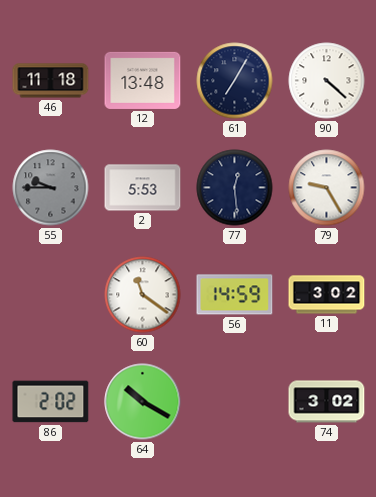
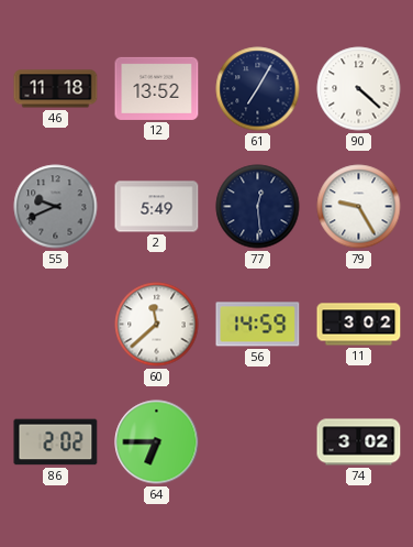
12: 13:48 -> 13:52 (157, 88)
55: 9:45 -> 9:41 (56, 207)
2: 5:53 -> 5:49 (157, 207)
60: 11:21 -> 11:38 (157, 325)
64: 10:20 -> 6:45 (157, 442)
